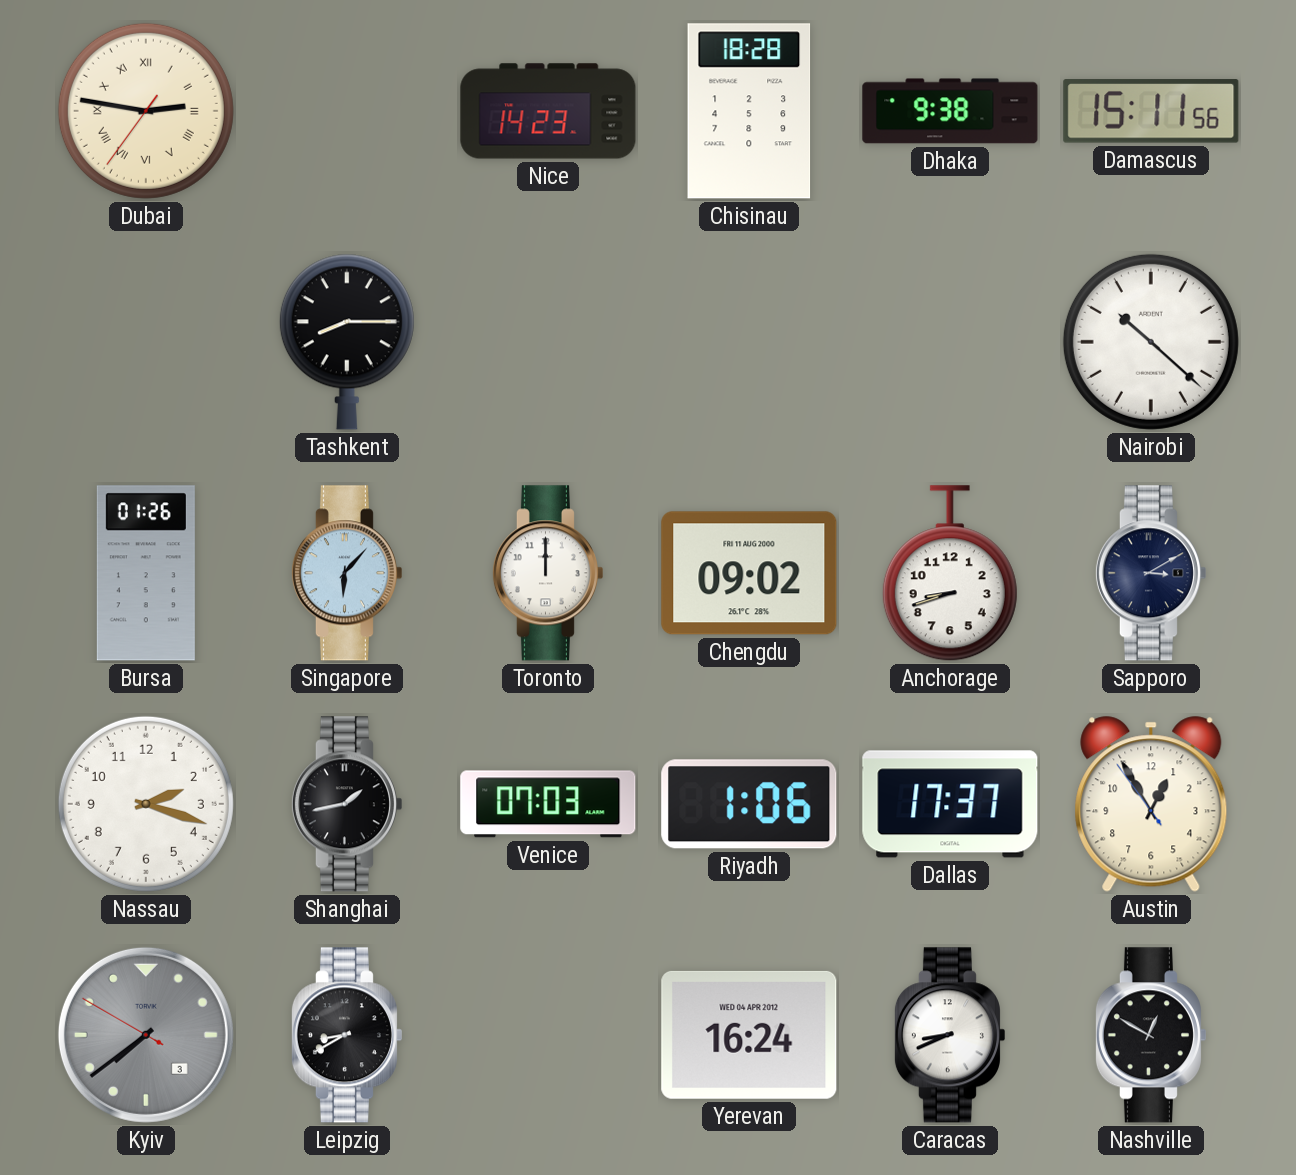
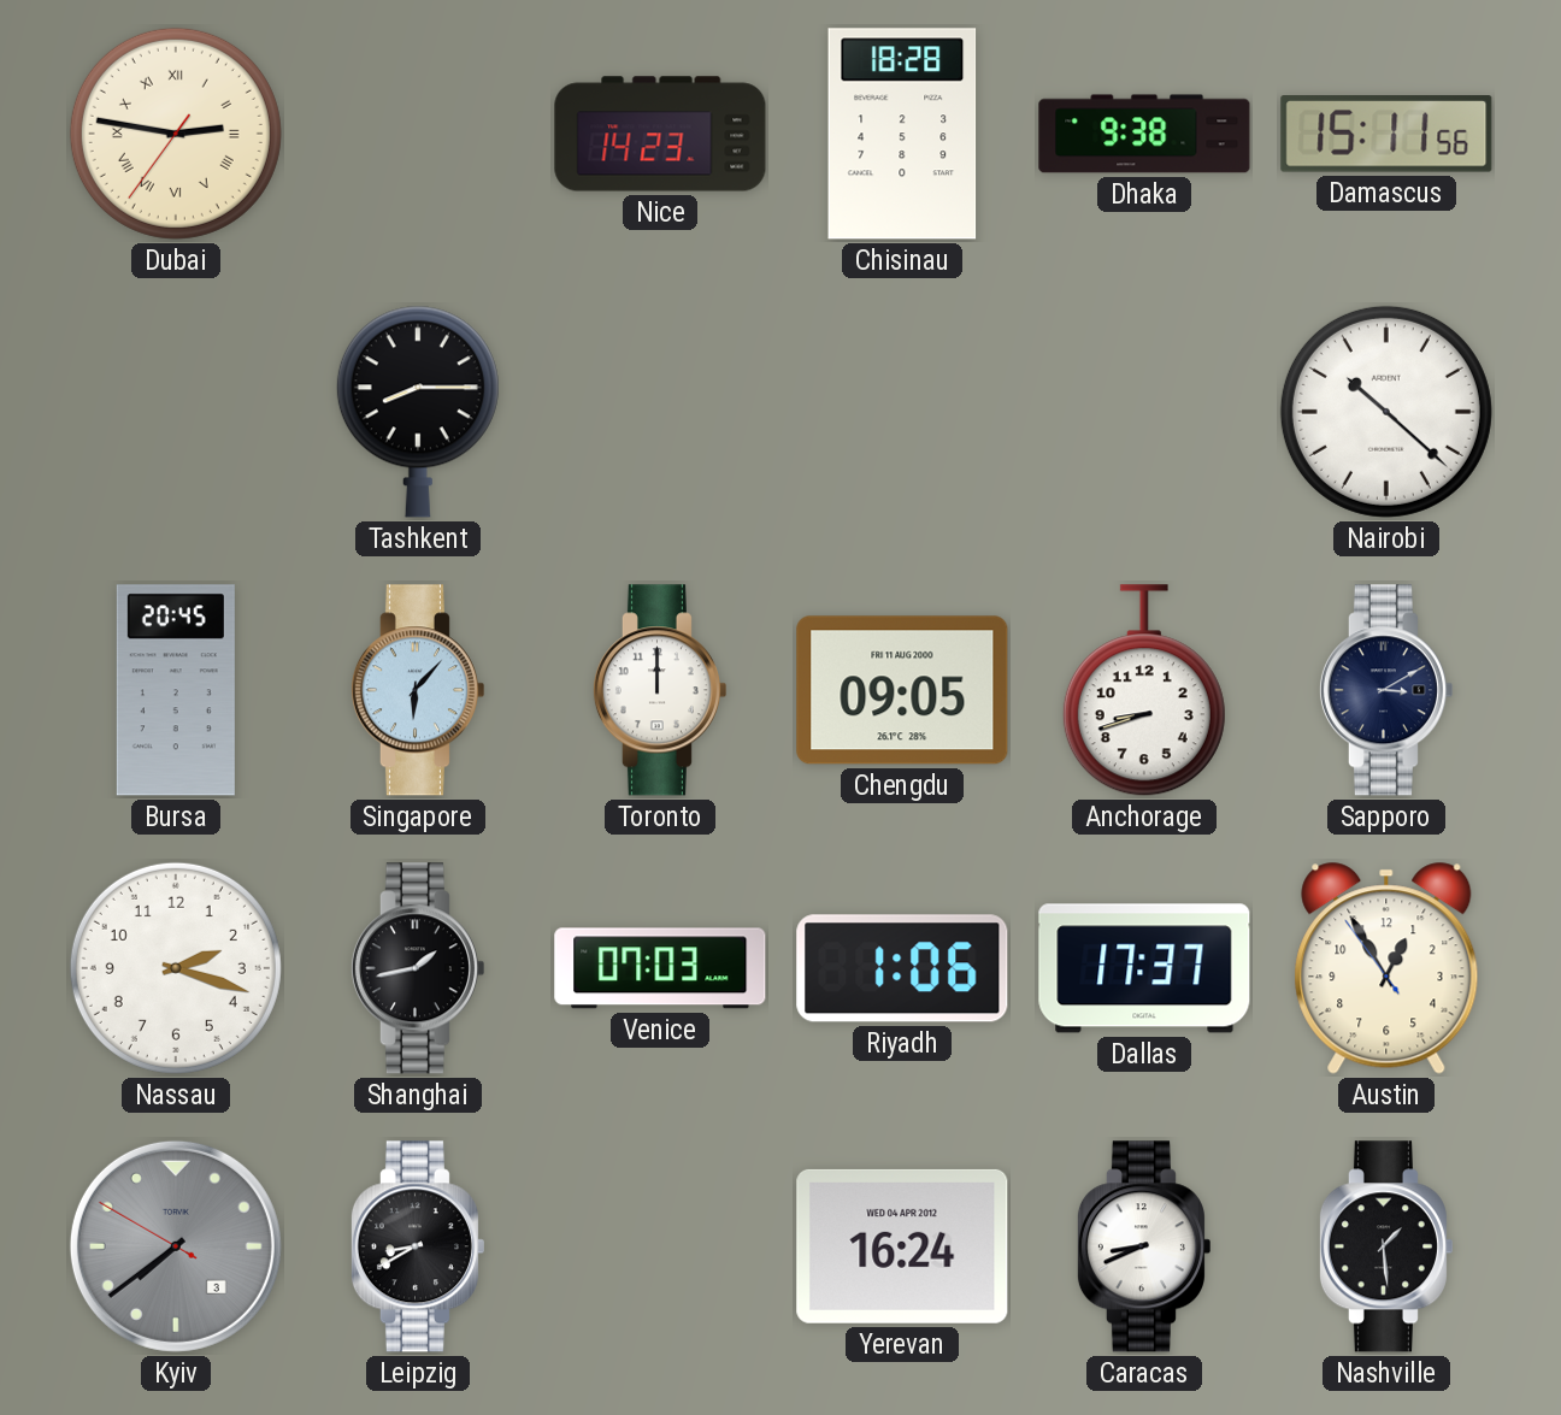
Bursa: 01:26 -> 20:45 (176, 690)
Chengdu: 09:02 -> 09:05 (902, 690)
Nashville: 12:50 -> 1:29 (1385, 1246)
